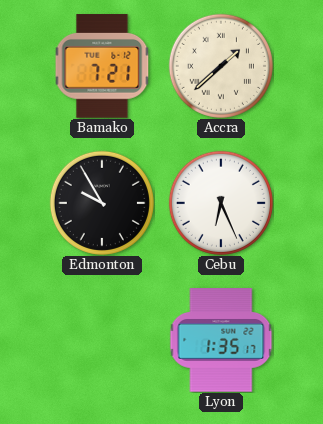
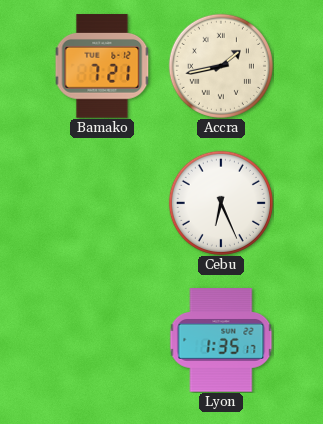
Accra: 1:38 -> 1:43 (221, 66)
Edmonton: 9:55 -> none (102, 203)
